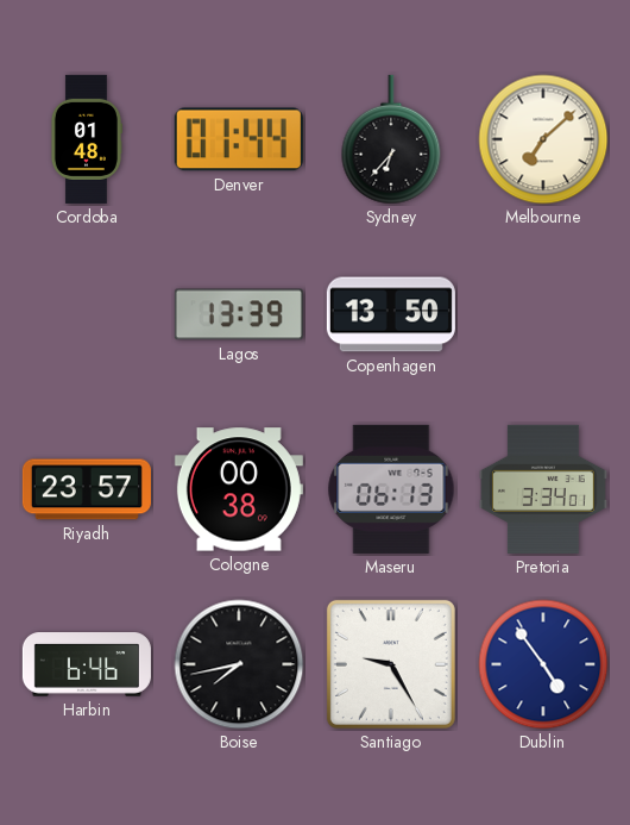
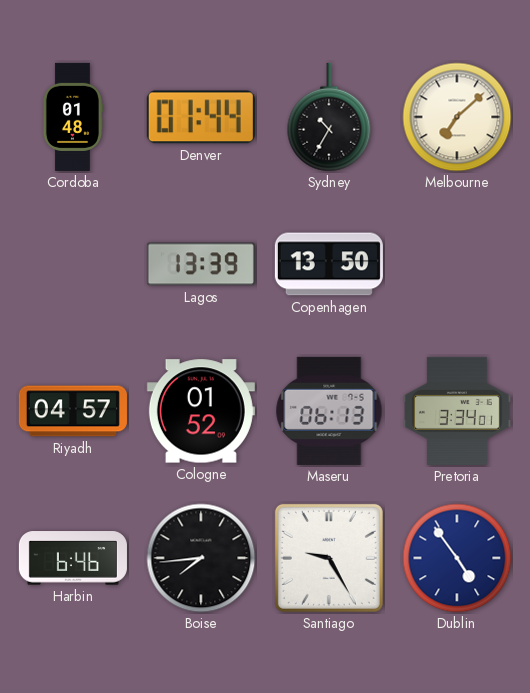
Sydney: 6:37 -> 10:35 (329, 117)
Riyadh: 23:57 -> 04:57 (73, 411)
Cologne: 00:38 -> 01:52 (201, 411)
Boise: 7:43 -> 7:44 (201, 558)
